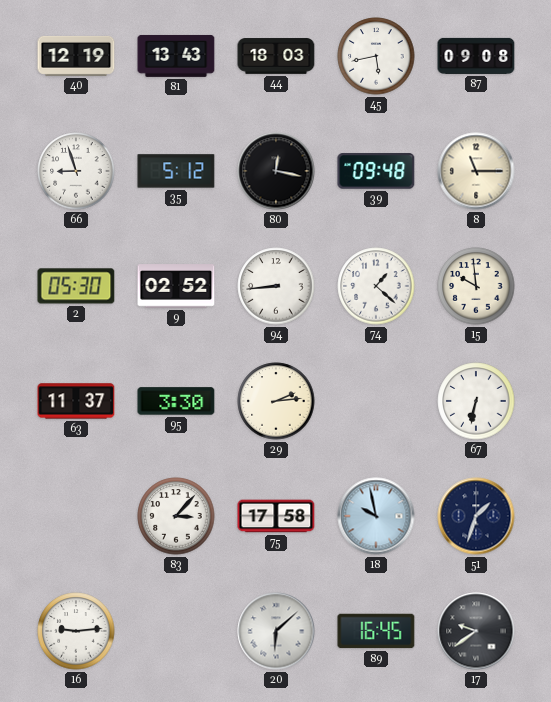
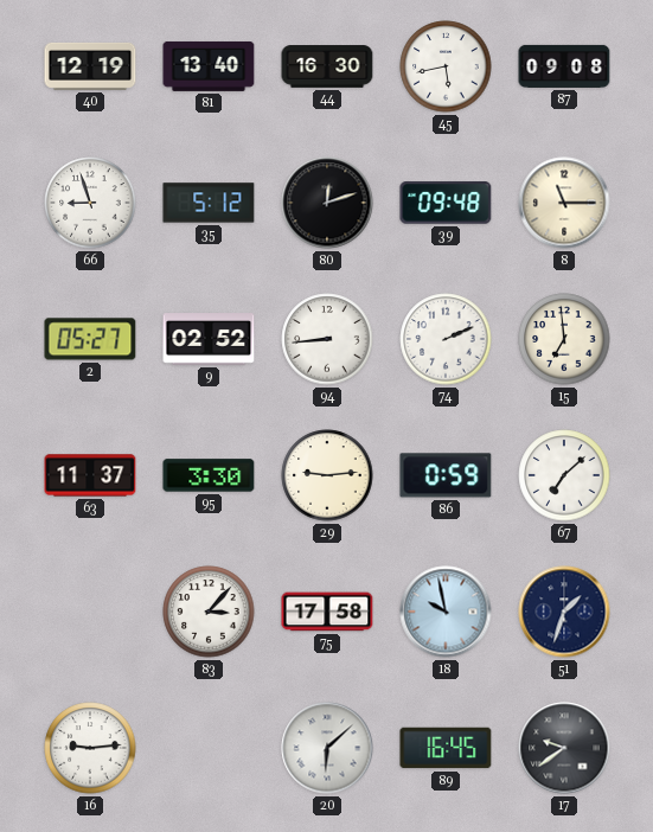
81: 13:43 -> 13:40 (209, 66)
44: 18:03 -> 16:30 (327, 66)
80: 12:17 -> 12:12 (327, 203)
2: 05:30 -> 05:27 (90, 339)
74: 1:22 -> 2:11 (446, 339)
15: 9:59 -> 6:59 (564, 339)
29: 2:14 -> 9:14 (327, 475)
86: none -> 0:59 (446, 475)
67: 6:32 -> 7:08 (564, 475)
